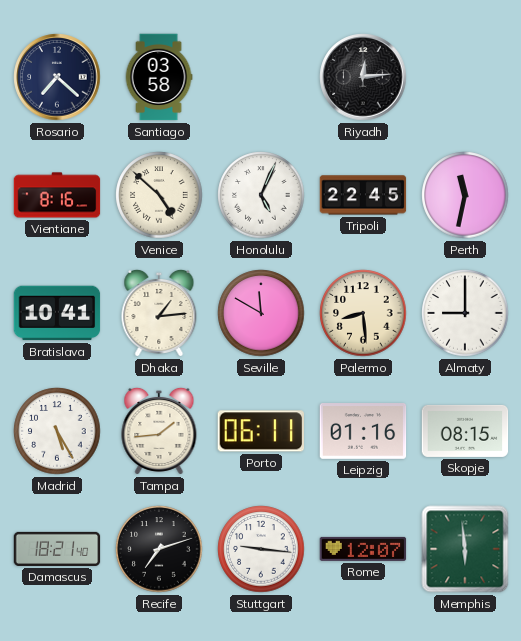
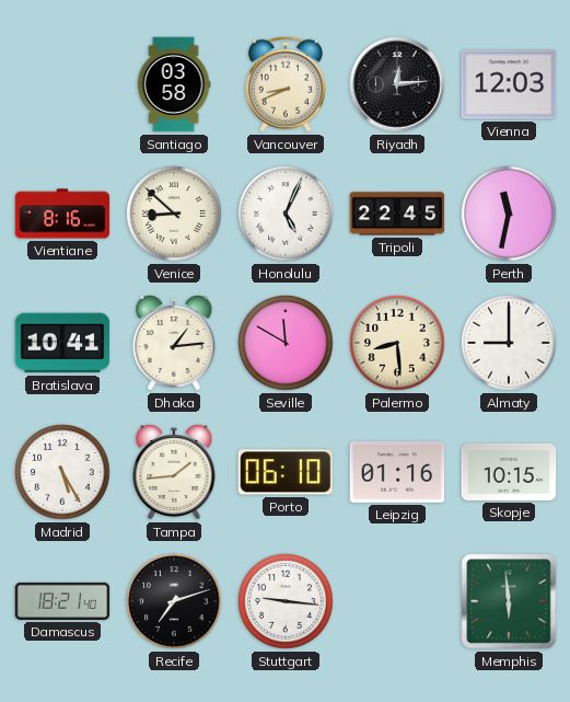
Rosario: 7:22 -> none (57, 77)
Vancouver: none -> 8:41 (286, 84)
Vienna: none -> 12:03 (509, 84)
Venice: 4:52 -> 8:52 (174, 214)
Porto: 06:11 -> 06:10 (284, 472)
Skopje: 08:15 -> 10:15 (509, 472)
Rome: 12:07 -> none (363, 549)
